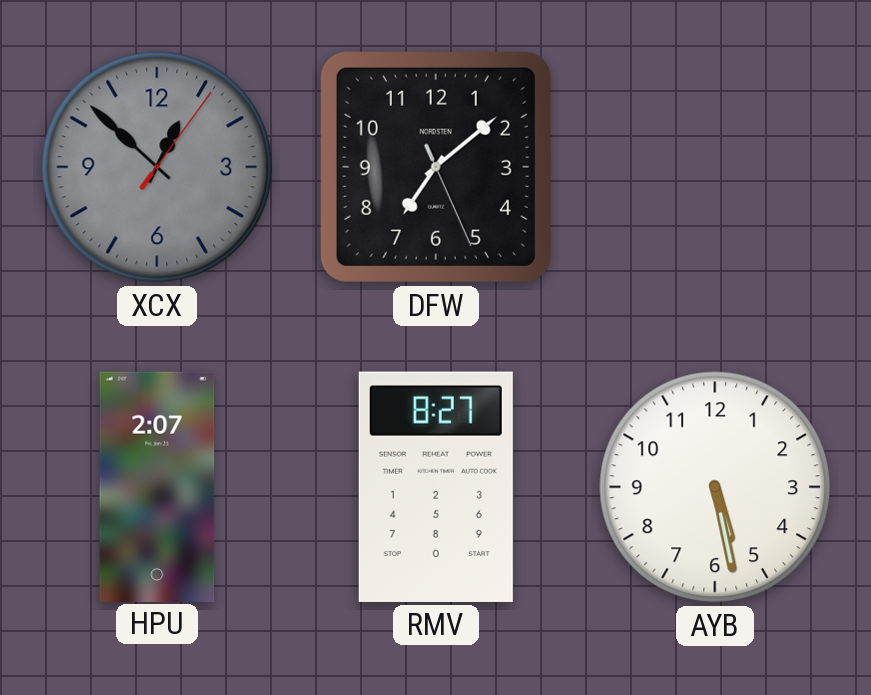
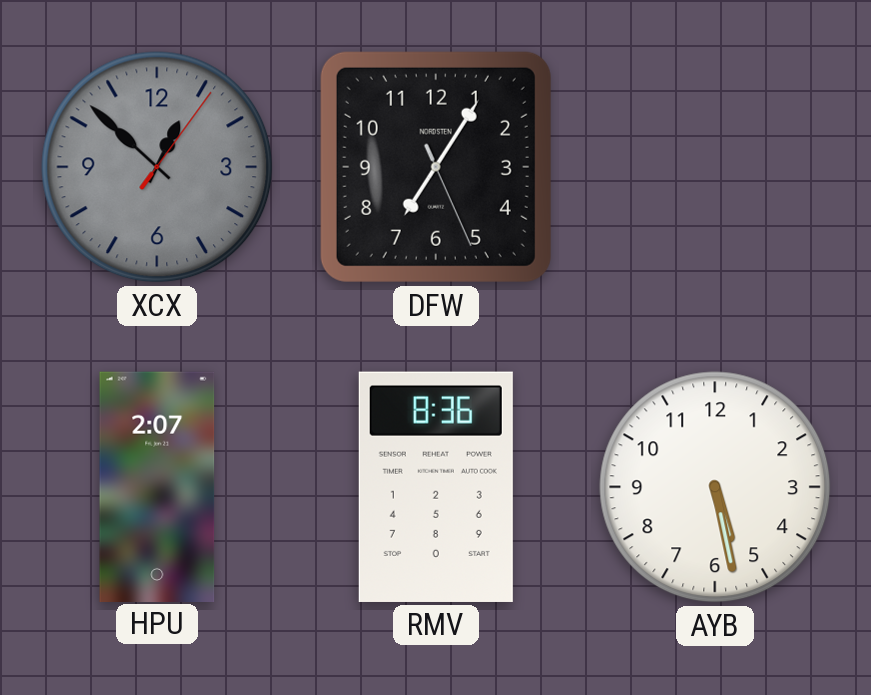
DFW: 7:08 -> 7:05 (436, 167)
RMV: 8:27 -> 8:36 (436, 487)
